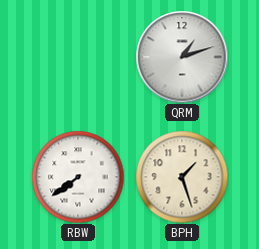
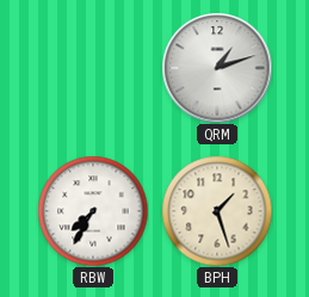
RBW: 7:39 -> 7:35 (93, 211)
